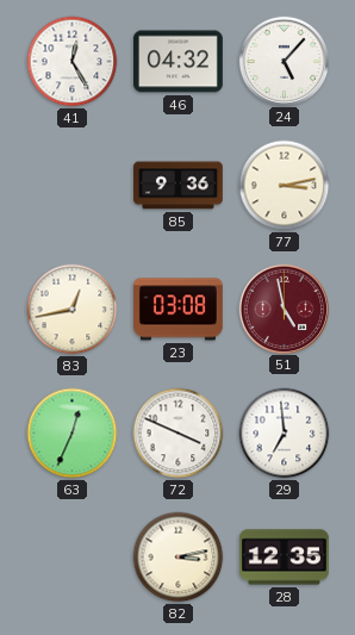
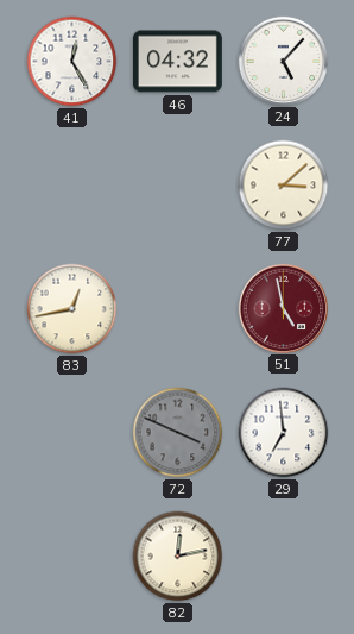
85: 9:36 -> none (179, 186)
77: 3:13 -> 3:08 (284, 186)
23: 03:08 -> none (179, 310)
63: 12:34 -> none (73, 434)
72 dial: white -> grey (178, 433)
82: 3:13 -> 12:13 (178, 557)
28: 12:35 -> none (285, 558)
